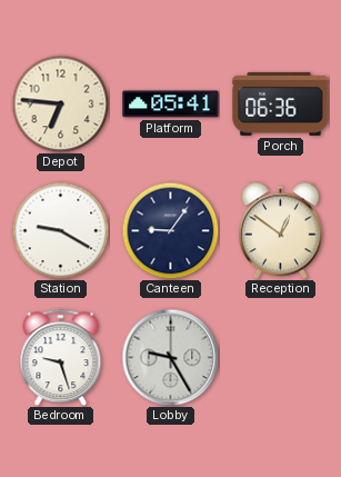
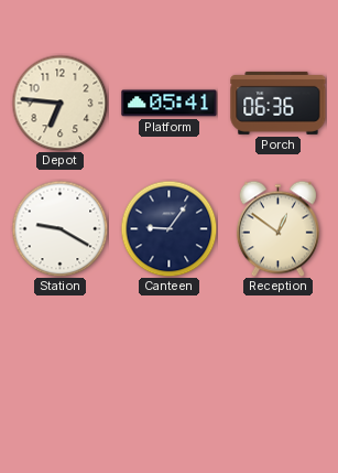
Bedroom: 9:27 -> none (61, 357)
Lobby: 9:25 -> none (170, 357)
